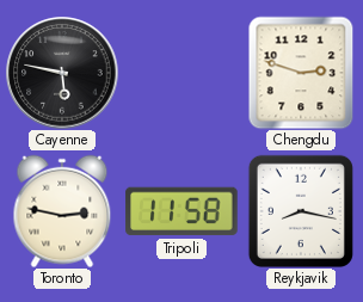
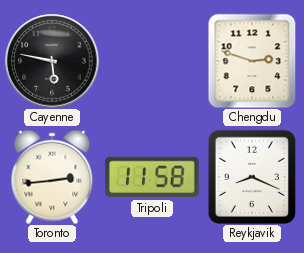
Toronto: 2:47 -> 2:44 (52, 177)
Reykjavik: 8:17 -> 8:19 (252, 177)
